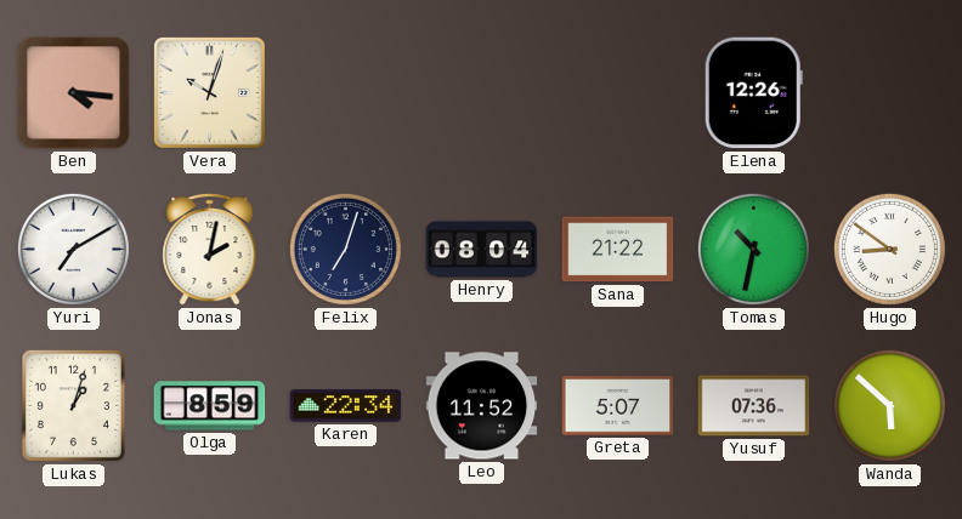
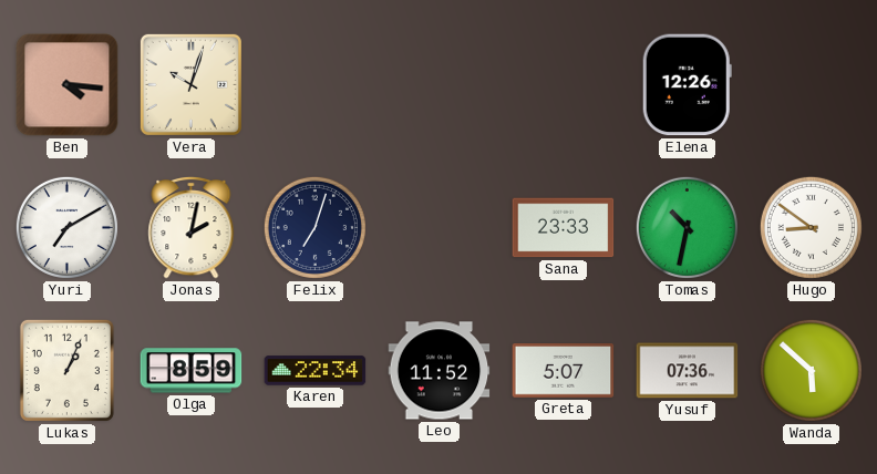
Henry: 08:04 -> none (482, 250)
Sana: 21:22 -> 23:33 (564, 228)
Lukas: 1:03 -> 1:04 (66, 370)
